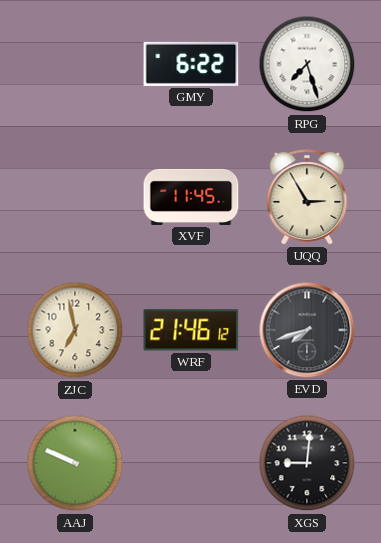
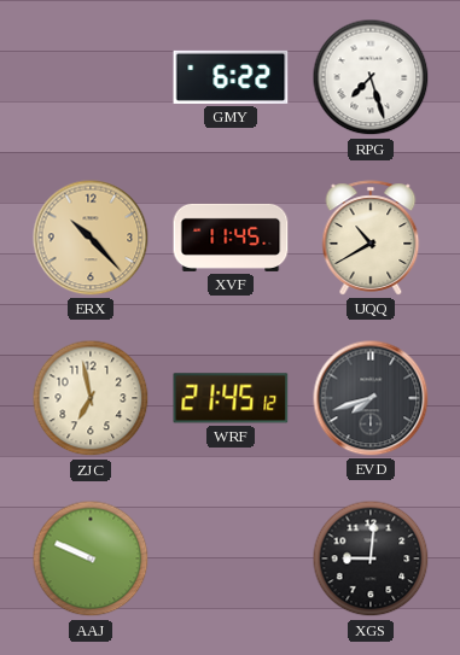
ERX: none -> 10:23 (91, 238)
UQQ: 2:55 -> 10:40 (371, 238)
WRF: 21:46 -> 21:45 (231, 398)
